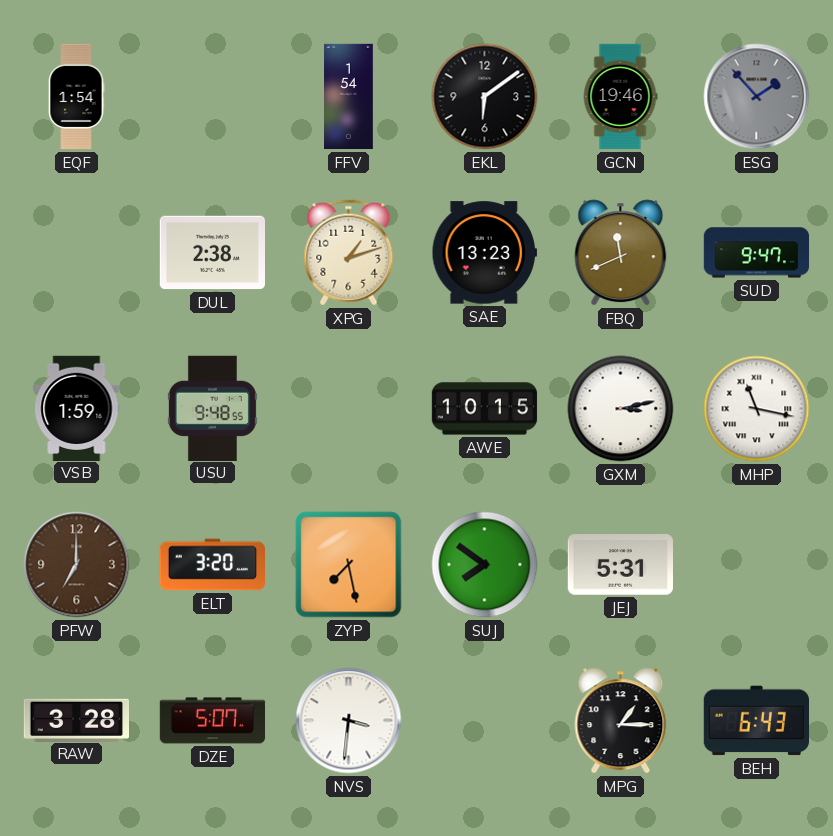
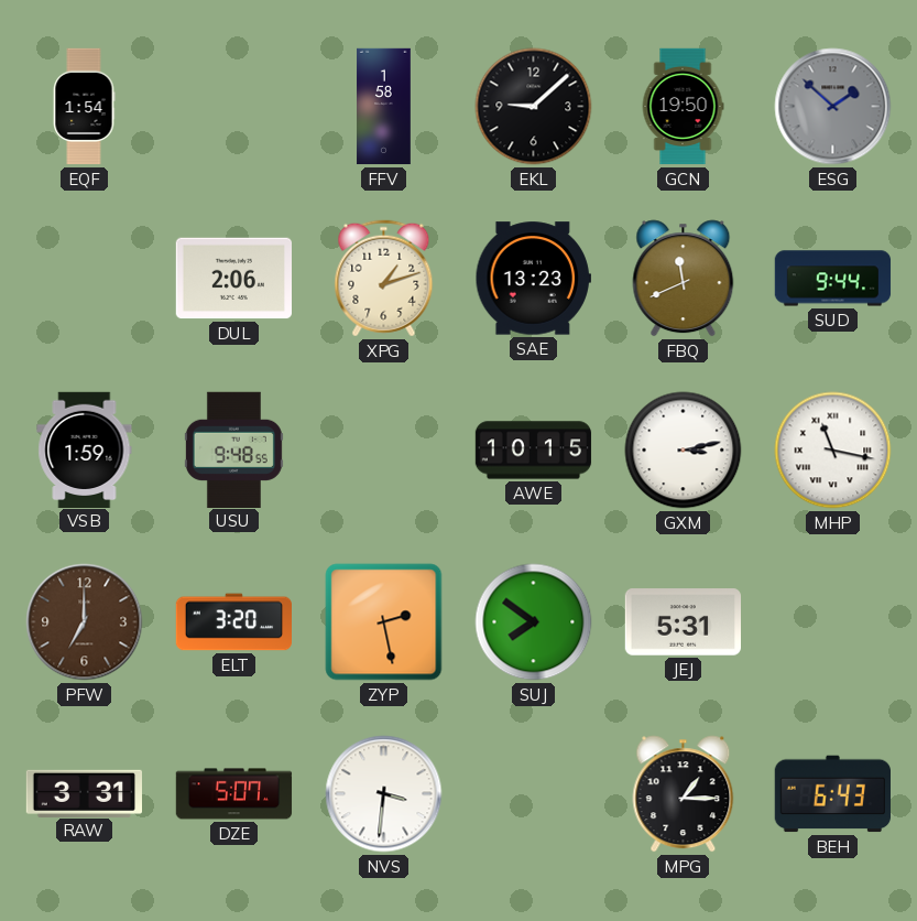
FFV: 1:54 -> 1:58 (384, 107)
EKL: 6:09 -> 9:08 (534, 107)
GCN: 19:46 -> 19:50 (683, 107)
ESG: 1:53 -> 1:52 (833, 107)
DUL: 2:38 -> 2:06 (233, 279)
SUD: 9:47 -> 9:44 (833, 279)
ZYP: 7:28 -> 2:28 (384, 622)
RAW: 3:28 -> 3:31 (84, 793)
